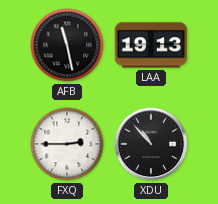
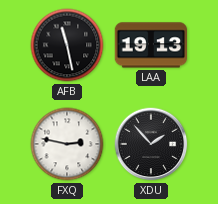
FXQ: 2:45 -> 2:47 (67, 144)
XDU: 10:53 -> 1:53 (151, 144)
